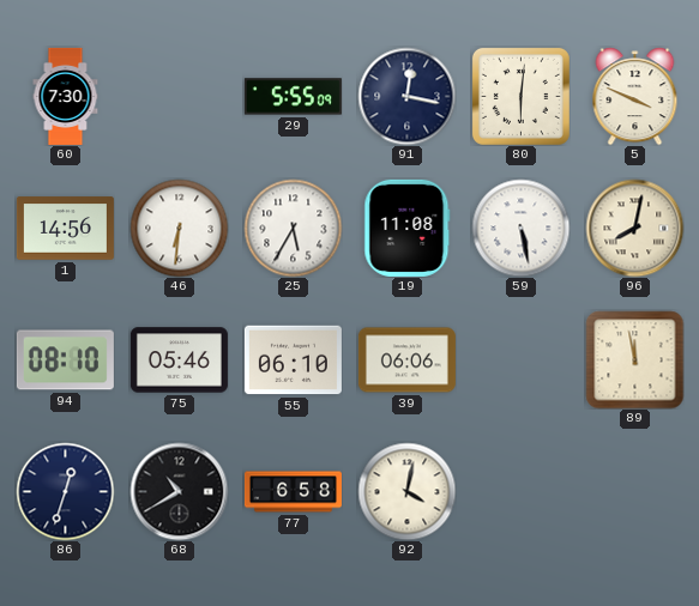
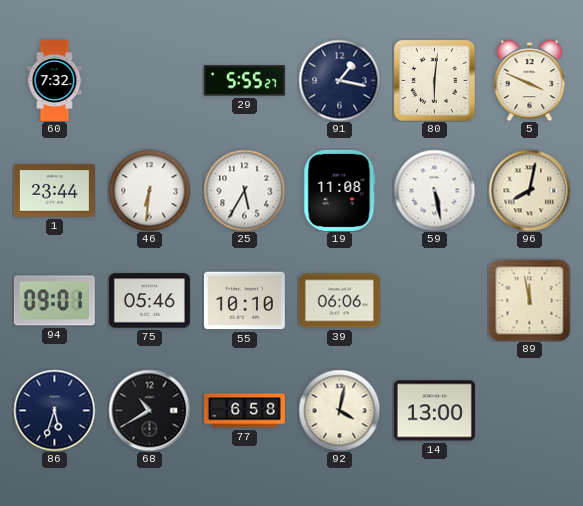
60: 7:30 -> 7:32 (55, 80)
29: 5:55:09 -> 5:55:27 (244, 81)
91: 12:17 -> 1:17 (339, 80)
1: 14:56 -> 23:44 (54, 191)
94: 08:10 -> 09:01 (54, 301)
55: 06:10 -> 10:10 (244, 301)
86: 12:33 -> 5:33 (54, 410)
14: none -> 13:00 (434, 411)
